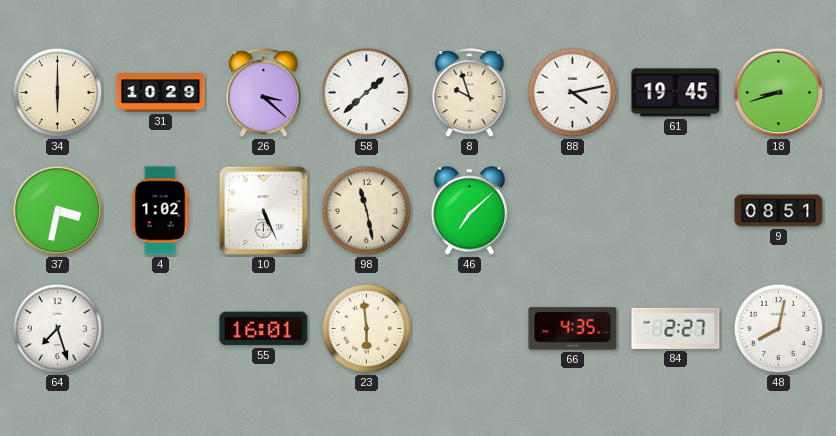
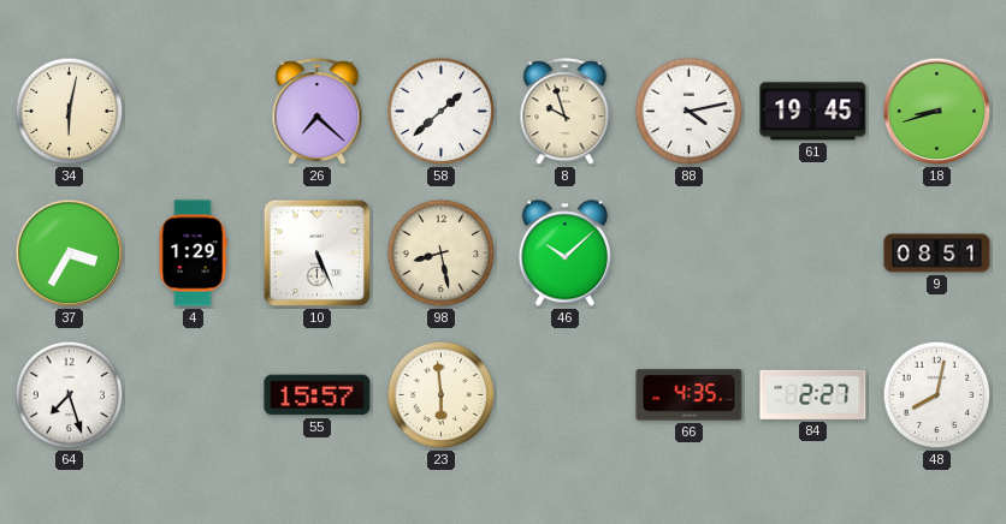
34: 6:00 -> 6:02 (70, 112)
31: 10:29 -> none (161, 93)
26: 3:22 -> 7:22 (318, 112)
37: 3:32 -> 3:35 (70, 254)
4: 1:02 -> 1:29 (193, 254)
98: 11:28 -> 8:28 (442, 254)
46: 7:08 -> 10:08 (564, 254)
55: 16:01 -> 15:57 (318, 395)
